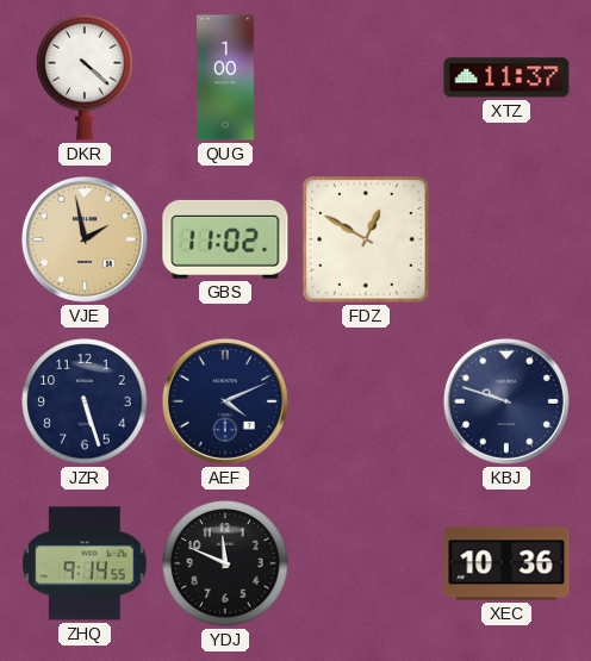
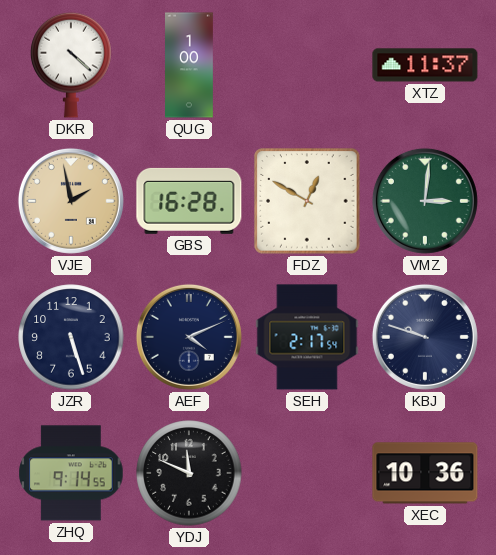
GBS: 11:02 -> 16:28 (189, 201)
VMZ: none -> 3:01 (425, 201)
SEH: none -> 2:17 (307, 337)
